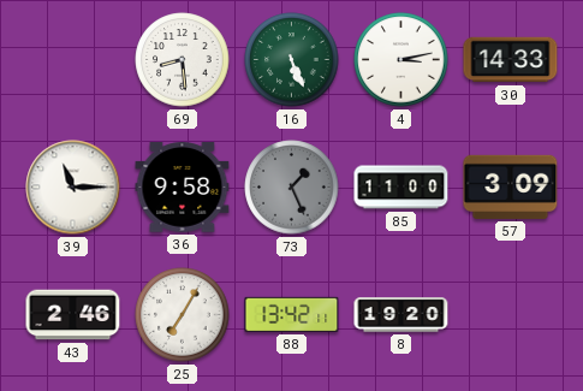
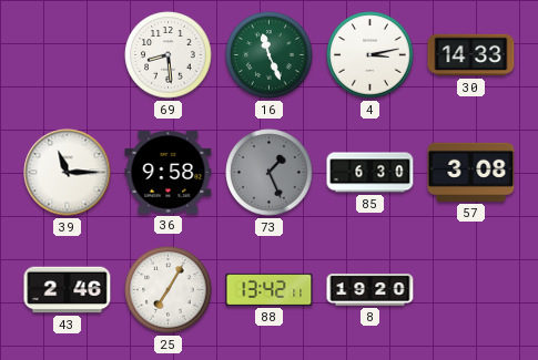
16: 5:26 -> 11:26 (270, 55)
85: 11:00 -> 6:30 (370, 173)
57: 3:09 -> 3:08 (471, 172)
